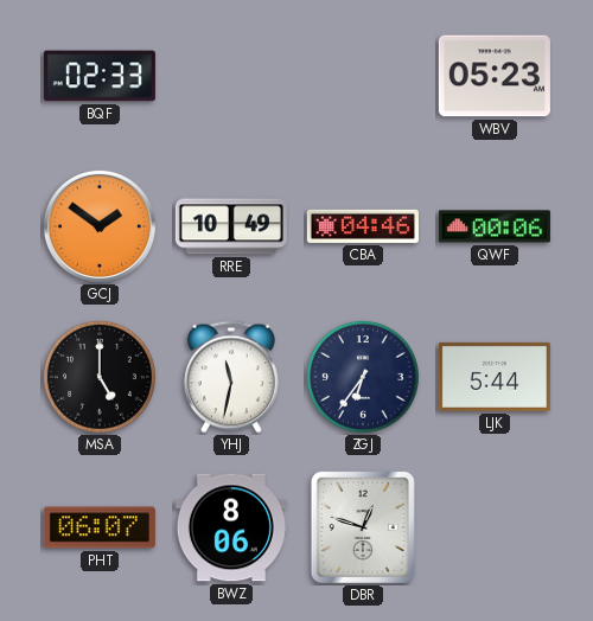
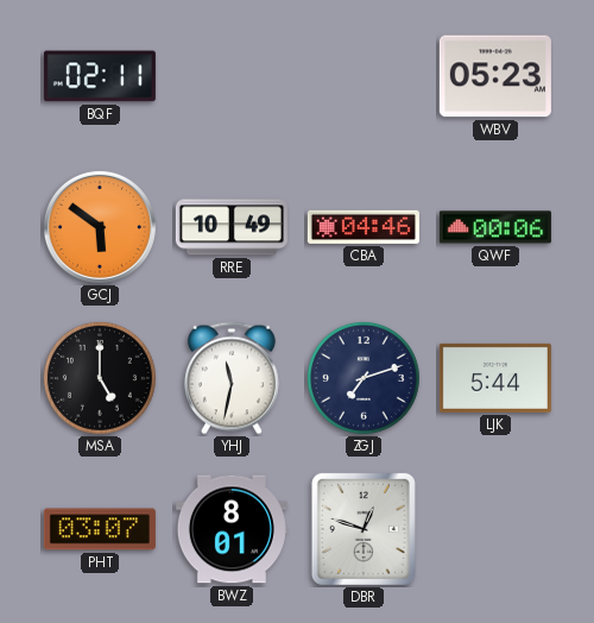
BQF: 02:33 -> 02:11 (100, 76)
GCJ: 1:51 -> 5:51 (100, 227)
ZGJ: 6:36 -> 7:12 (364, 378)
PHT: 06:07 -> 03:07 (100, 529)
BWZ: 8:06 -> 8:01 (232, 529)
